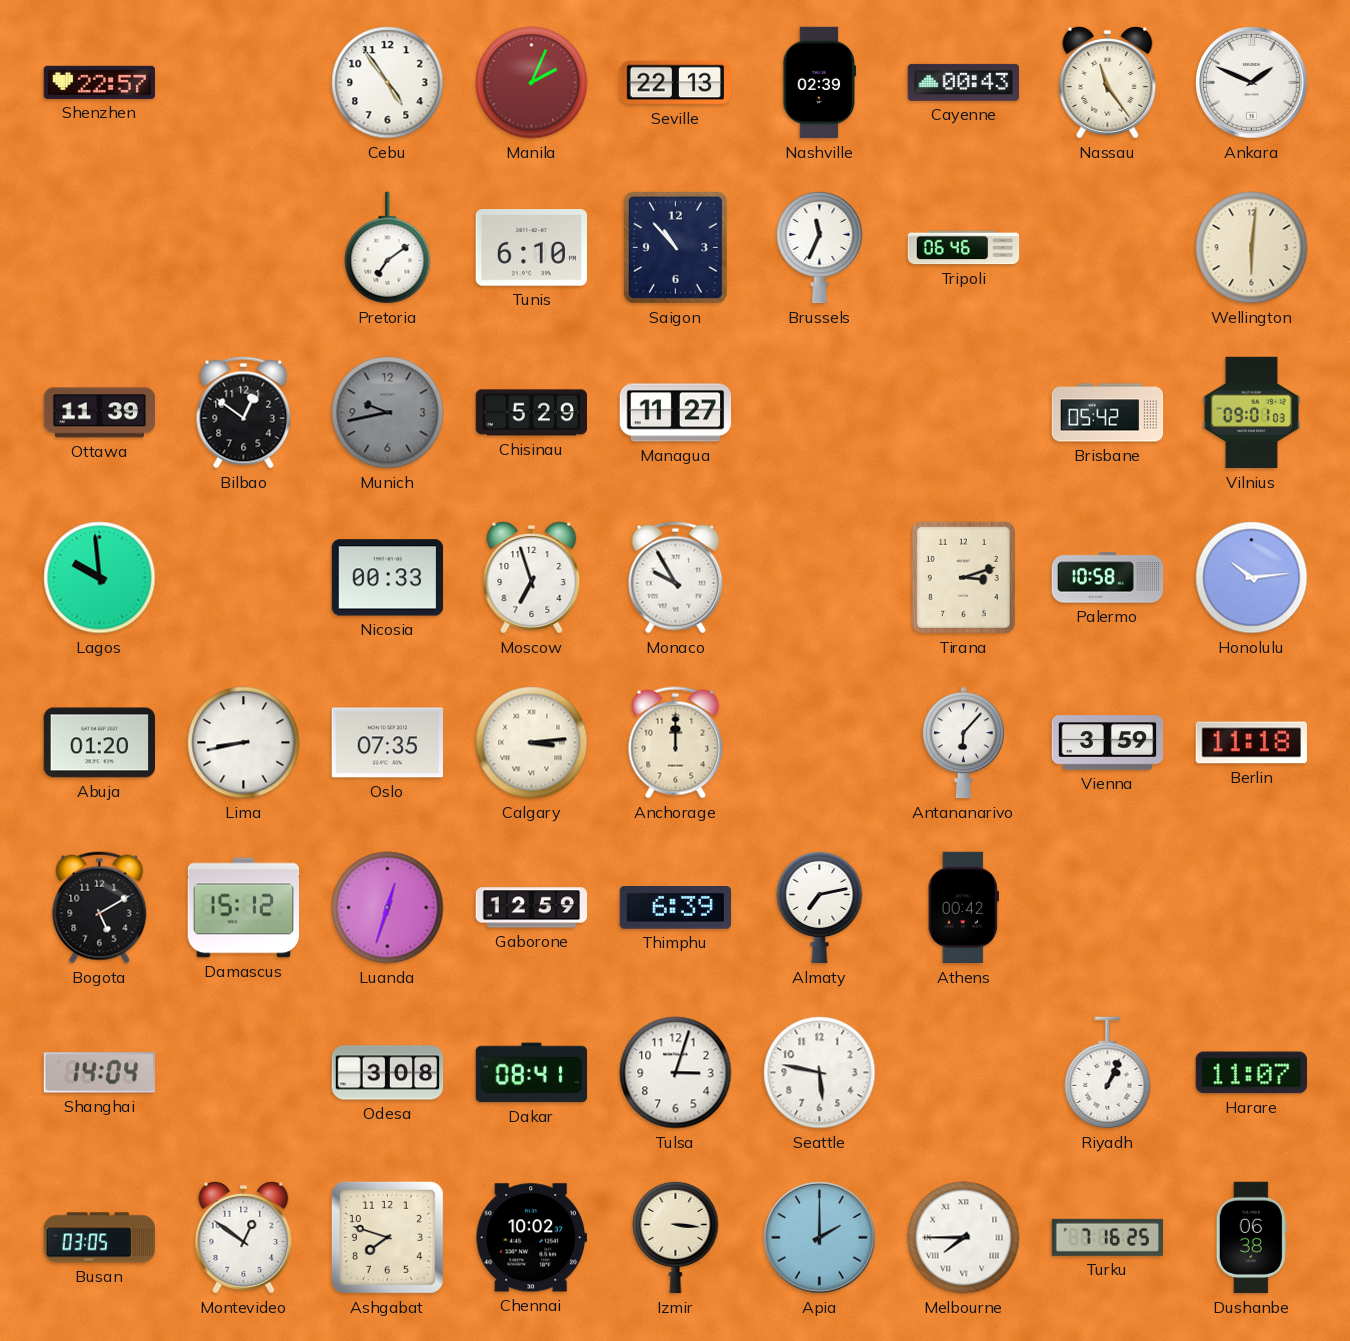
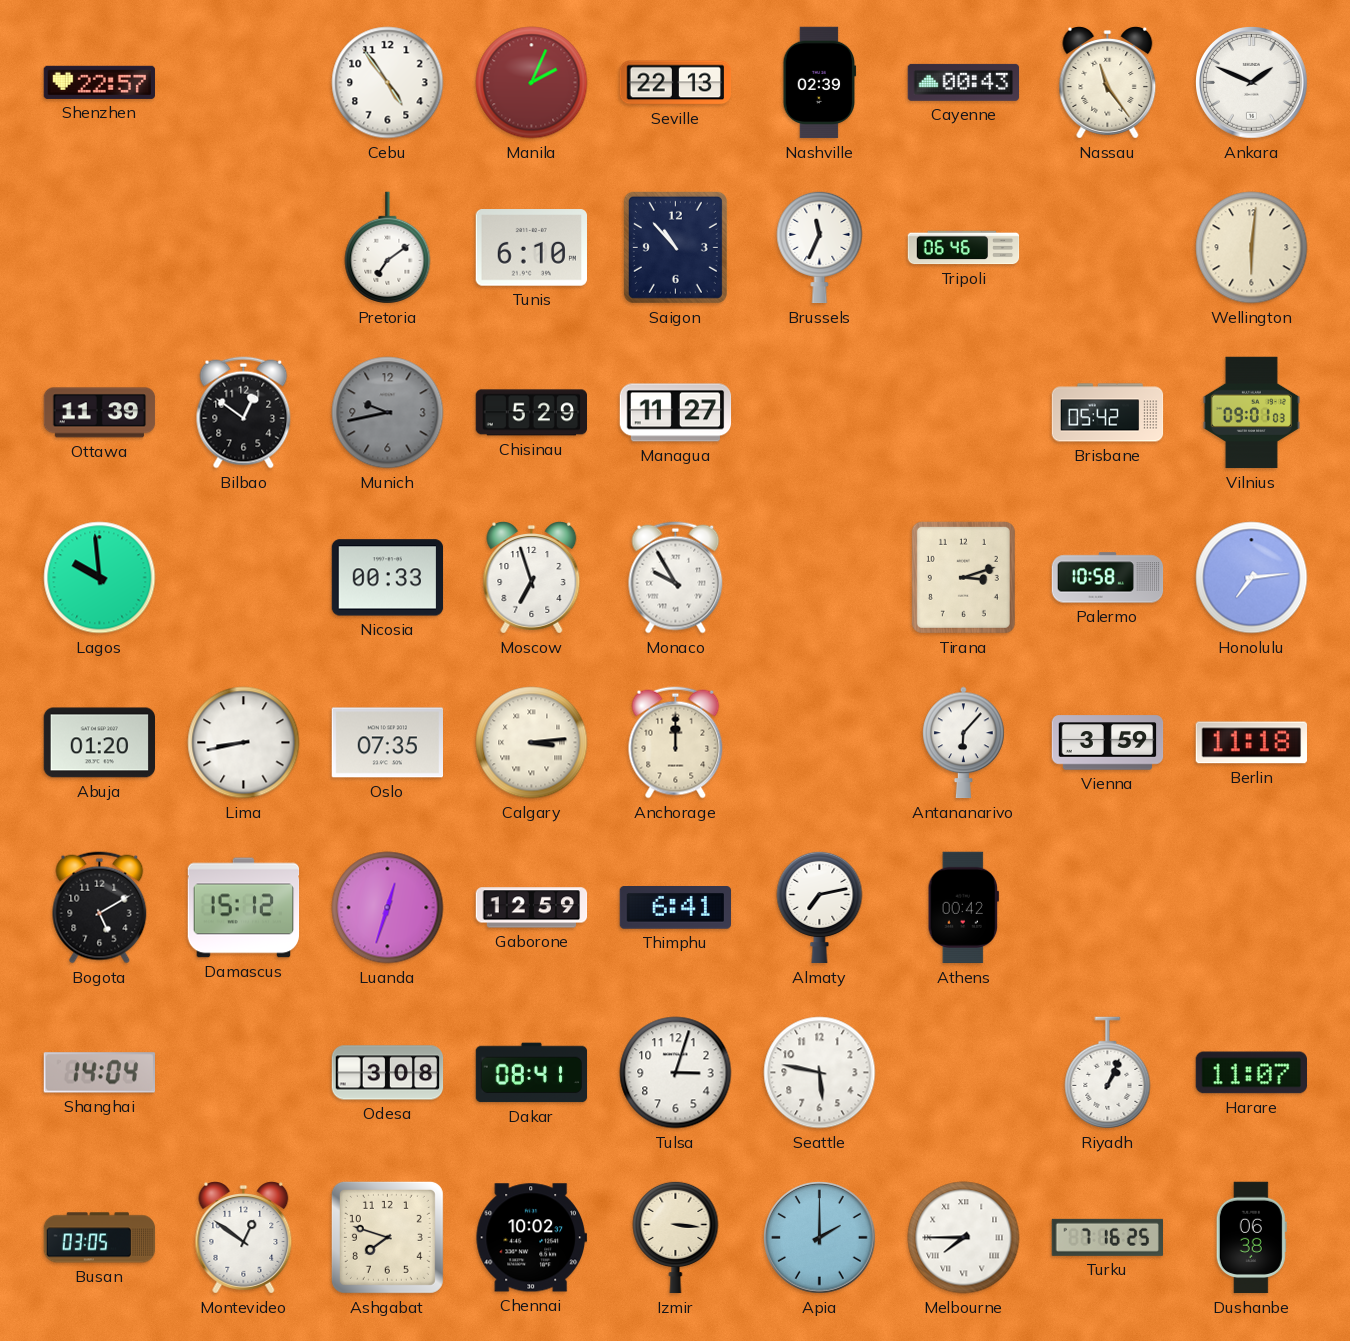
Honolulu: 10:14 -> 7:14 (1252, 578)
Thimphu: 6:39 -> 6:41 (675, 908)
